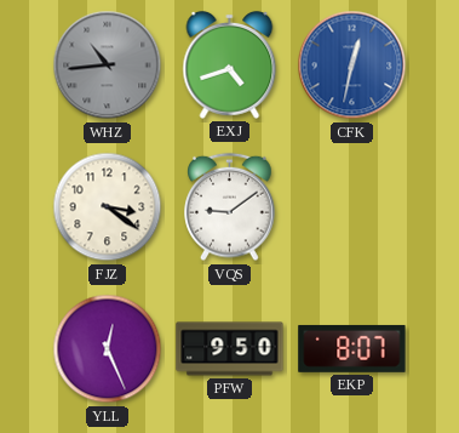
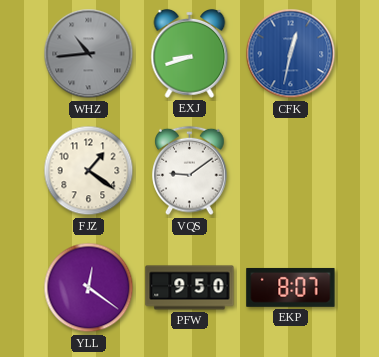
EXJ: 4:42 -> 8:42 (190, 54)
FJZ: 3:21 -> 1:21 (89, 171)
YLL: 12:26 -> 12:21 (89, 288)
